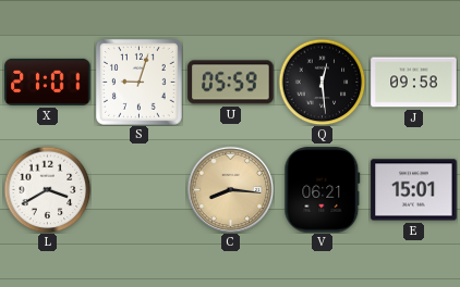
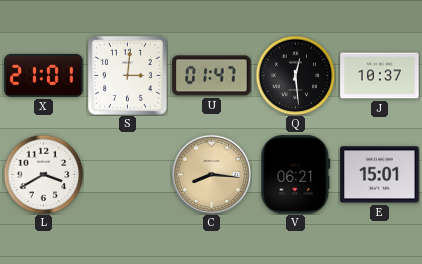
S: 9:03 -> 3:01 (127, 75)
U: 05:59 -> 01:47 (212, 76)
J: 09:58 -> 10:37 (380, 76)
